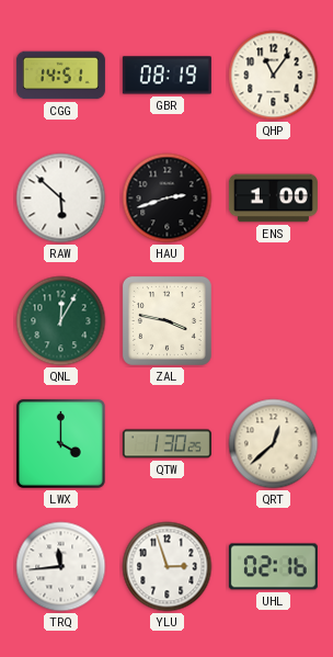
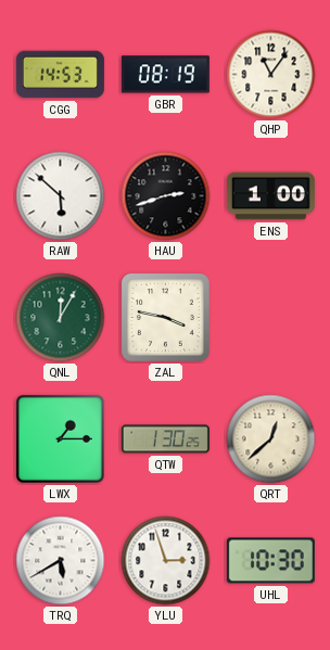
CGG: 14:51 -> 14:53 (60, 75)
LWX: 4:00 -> 1:15 (60, 438)
TRQ: 11:44 -> 5:40 (61, 561)
UHL: 02:16 -> 10:30 (270, 561)
